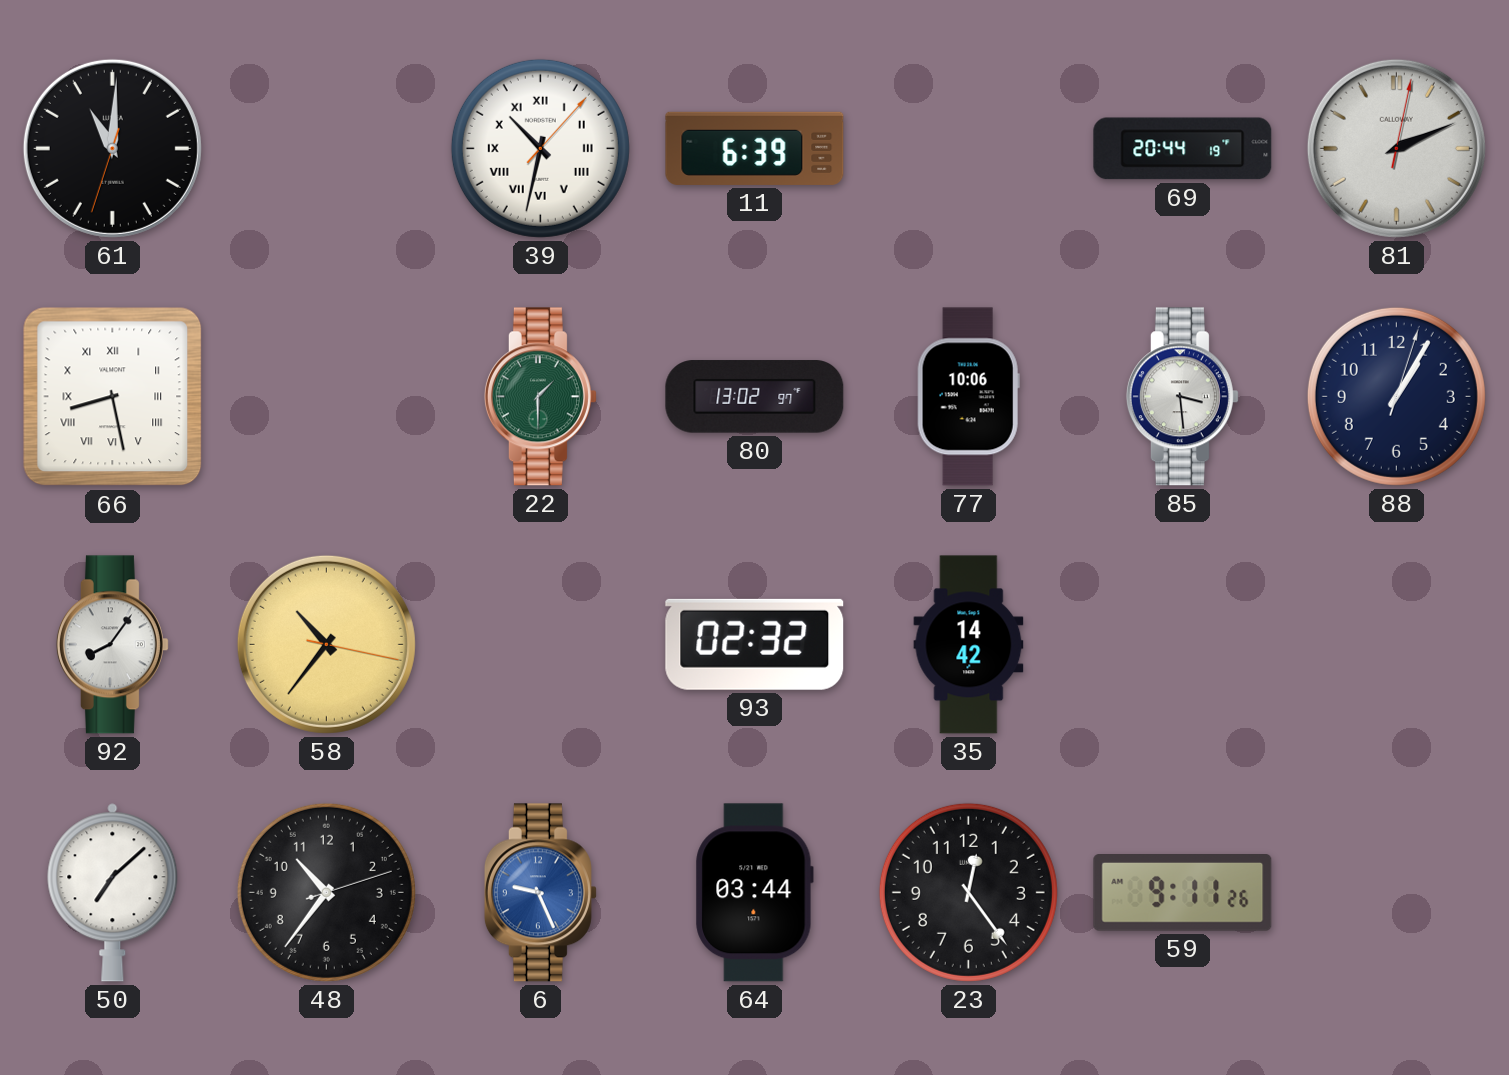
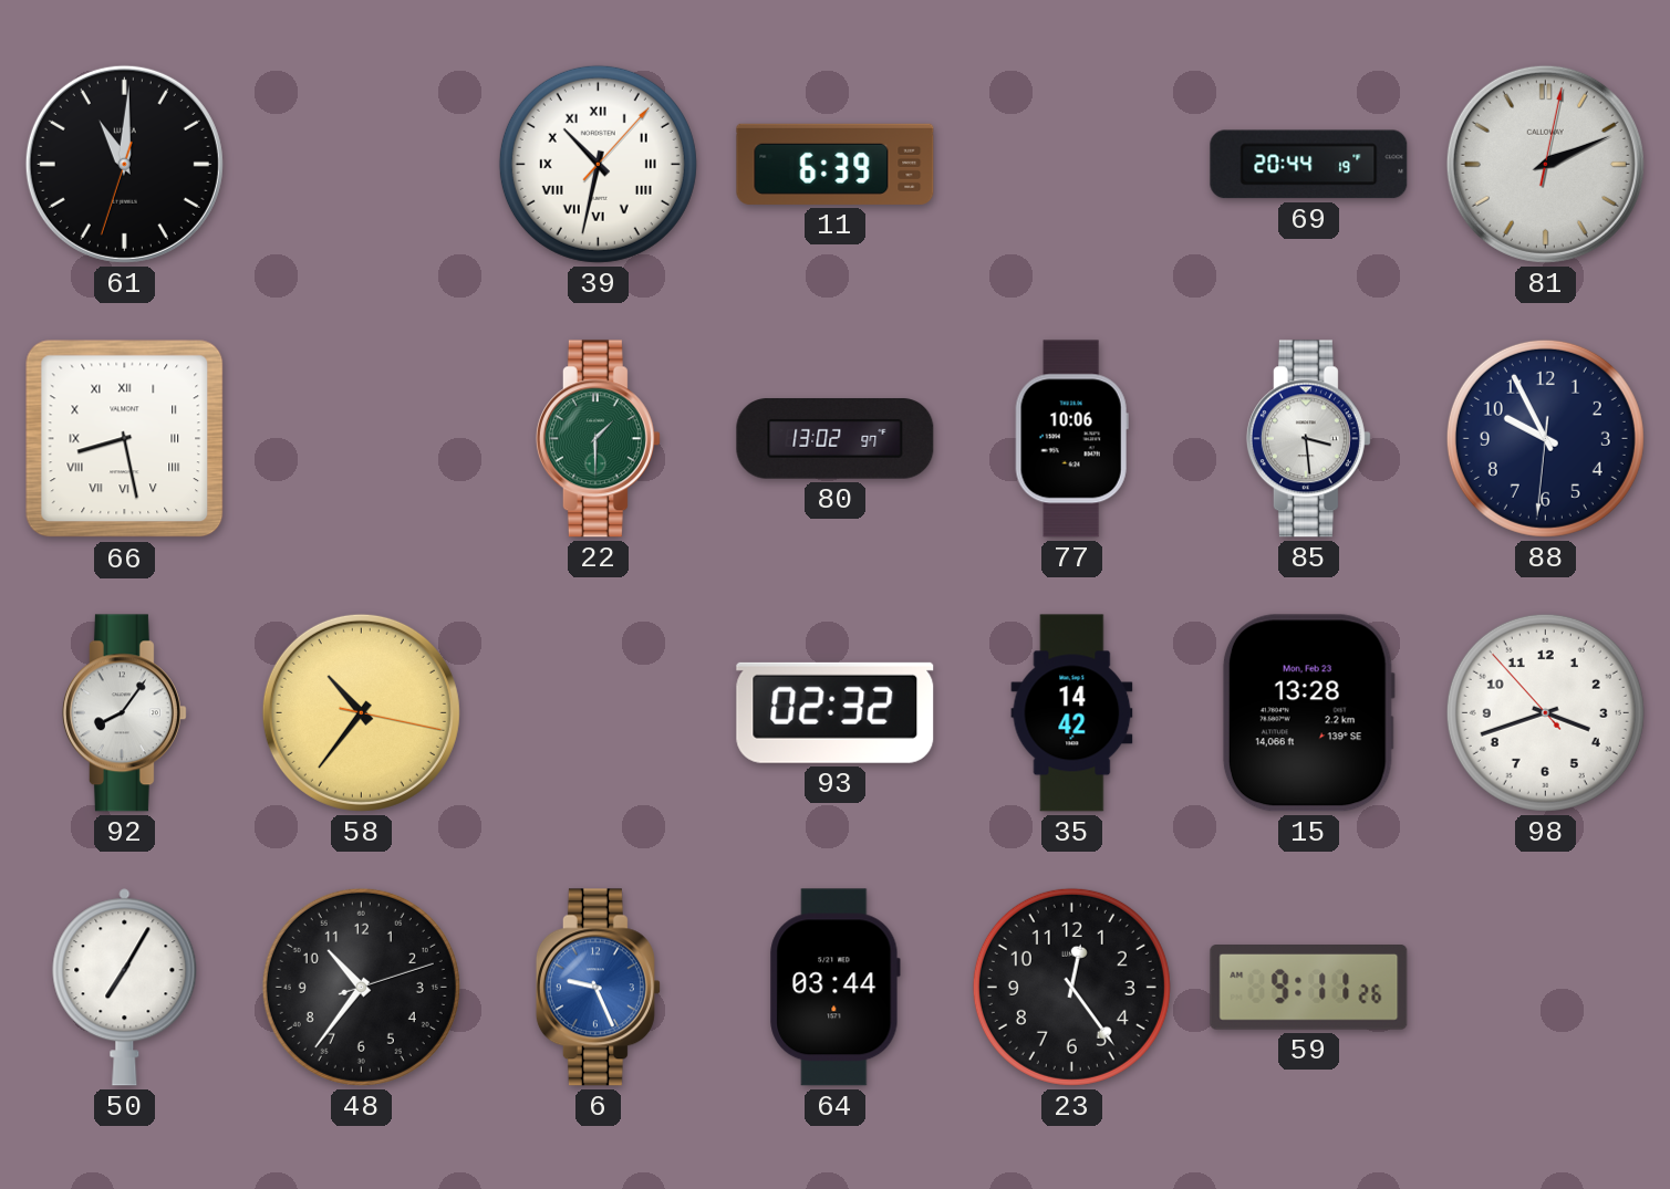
88: 1:05 -> 9:55 (1545, 438)
15: none -> 13:28 (1308, 713)
98: none -> 3:41 (1545, 712)
50: 7:08 -> 7:05 (125, 988)
